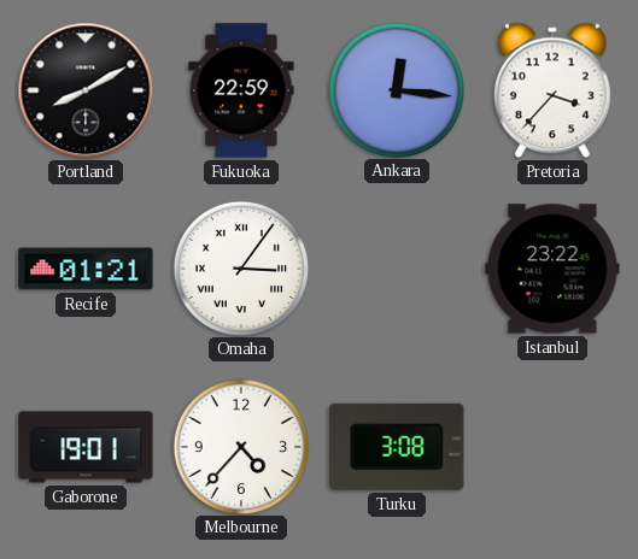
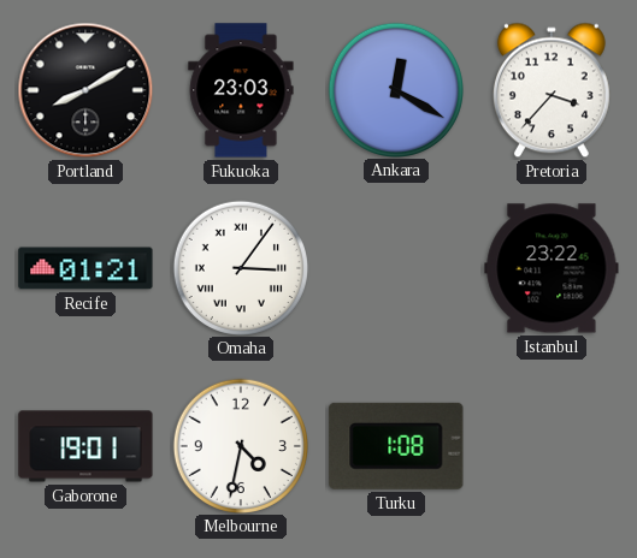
Fukuoka: 22:59 -> 23:03 (241, 90)
Ankara: 12:16 -> 12:20 (395, 89)
Melbourne: 4:37 -> 4:32 (240, 445)
Turku: 3:08 -> 1:08 (396, 446)
